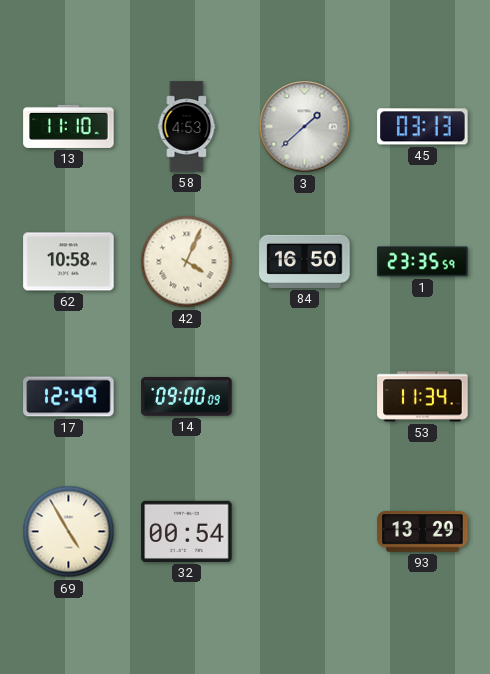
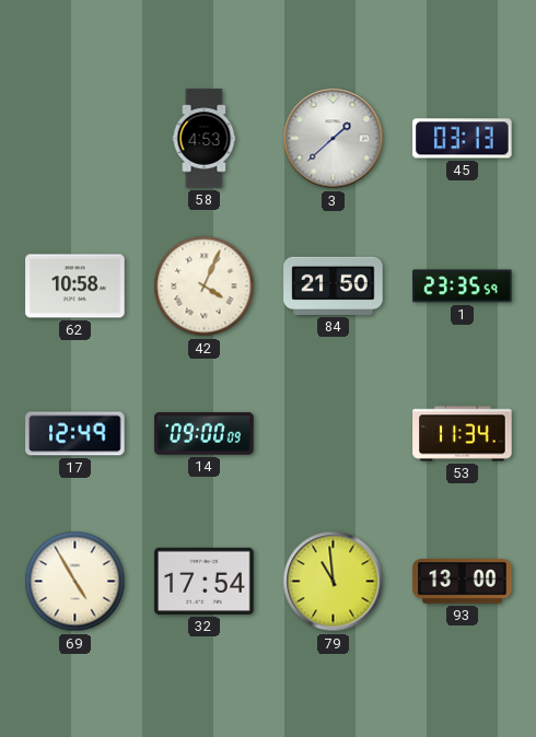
13: 11:10 -> none (69, 126)
84: 16:50 -> 21:50 (334, 285)
32: 00:54 -> 17:54 (205, 581)
79: none -> 10:59 (334, 582)
93: 13:29 -> 13:00 (463, 582)
